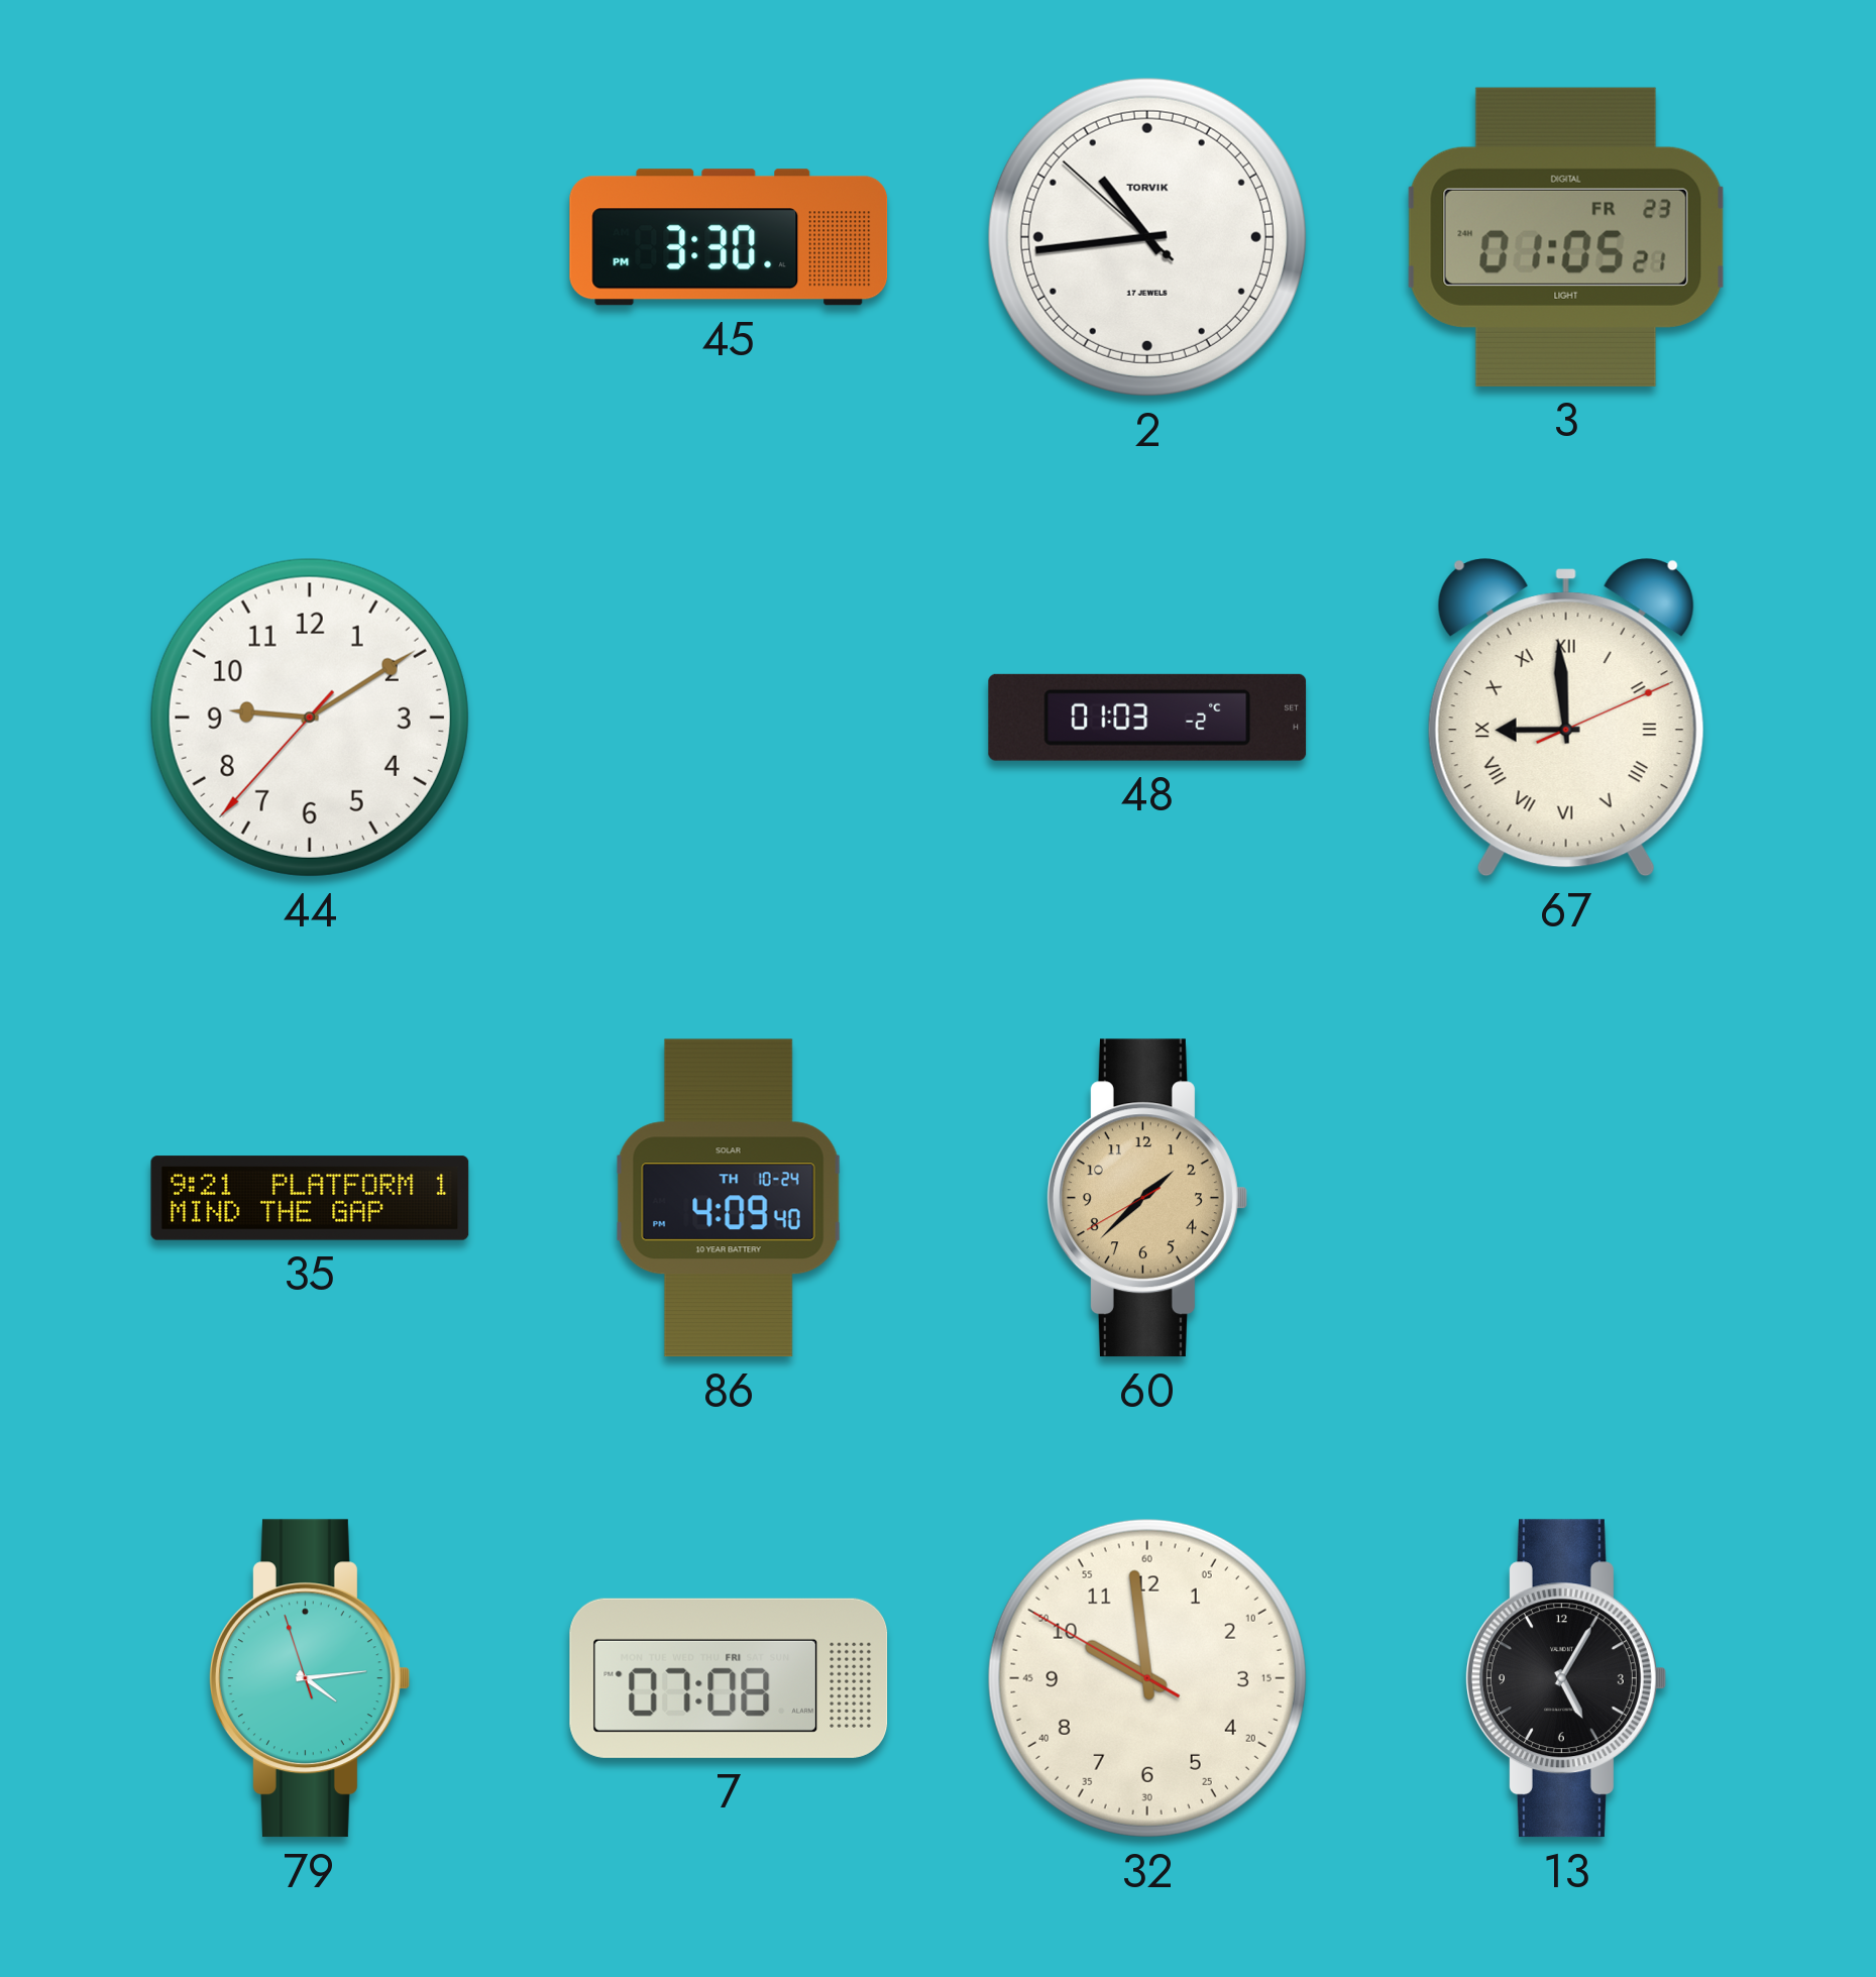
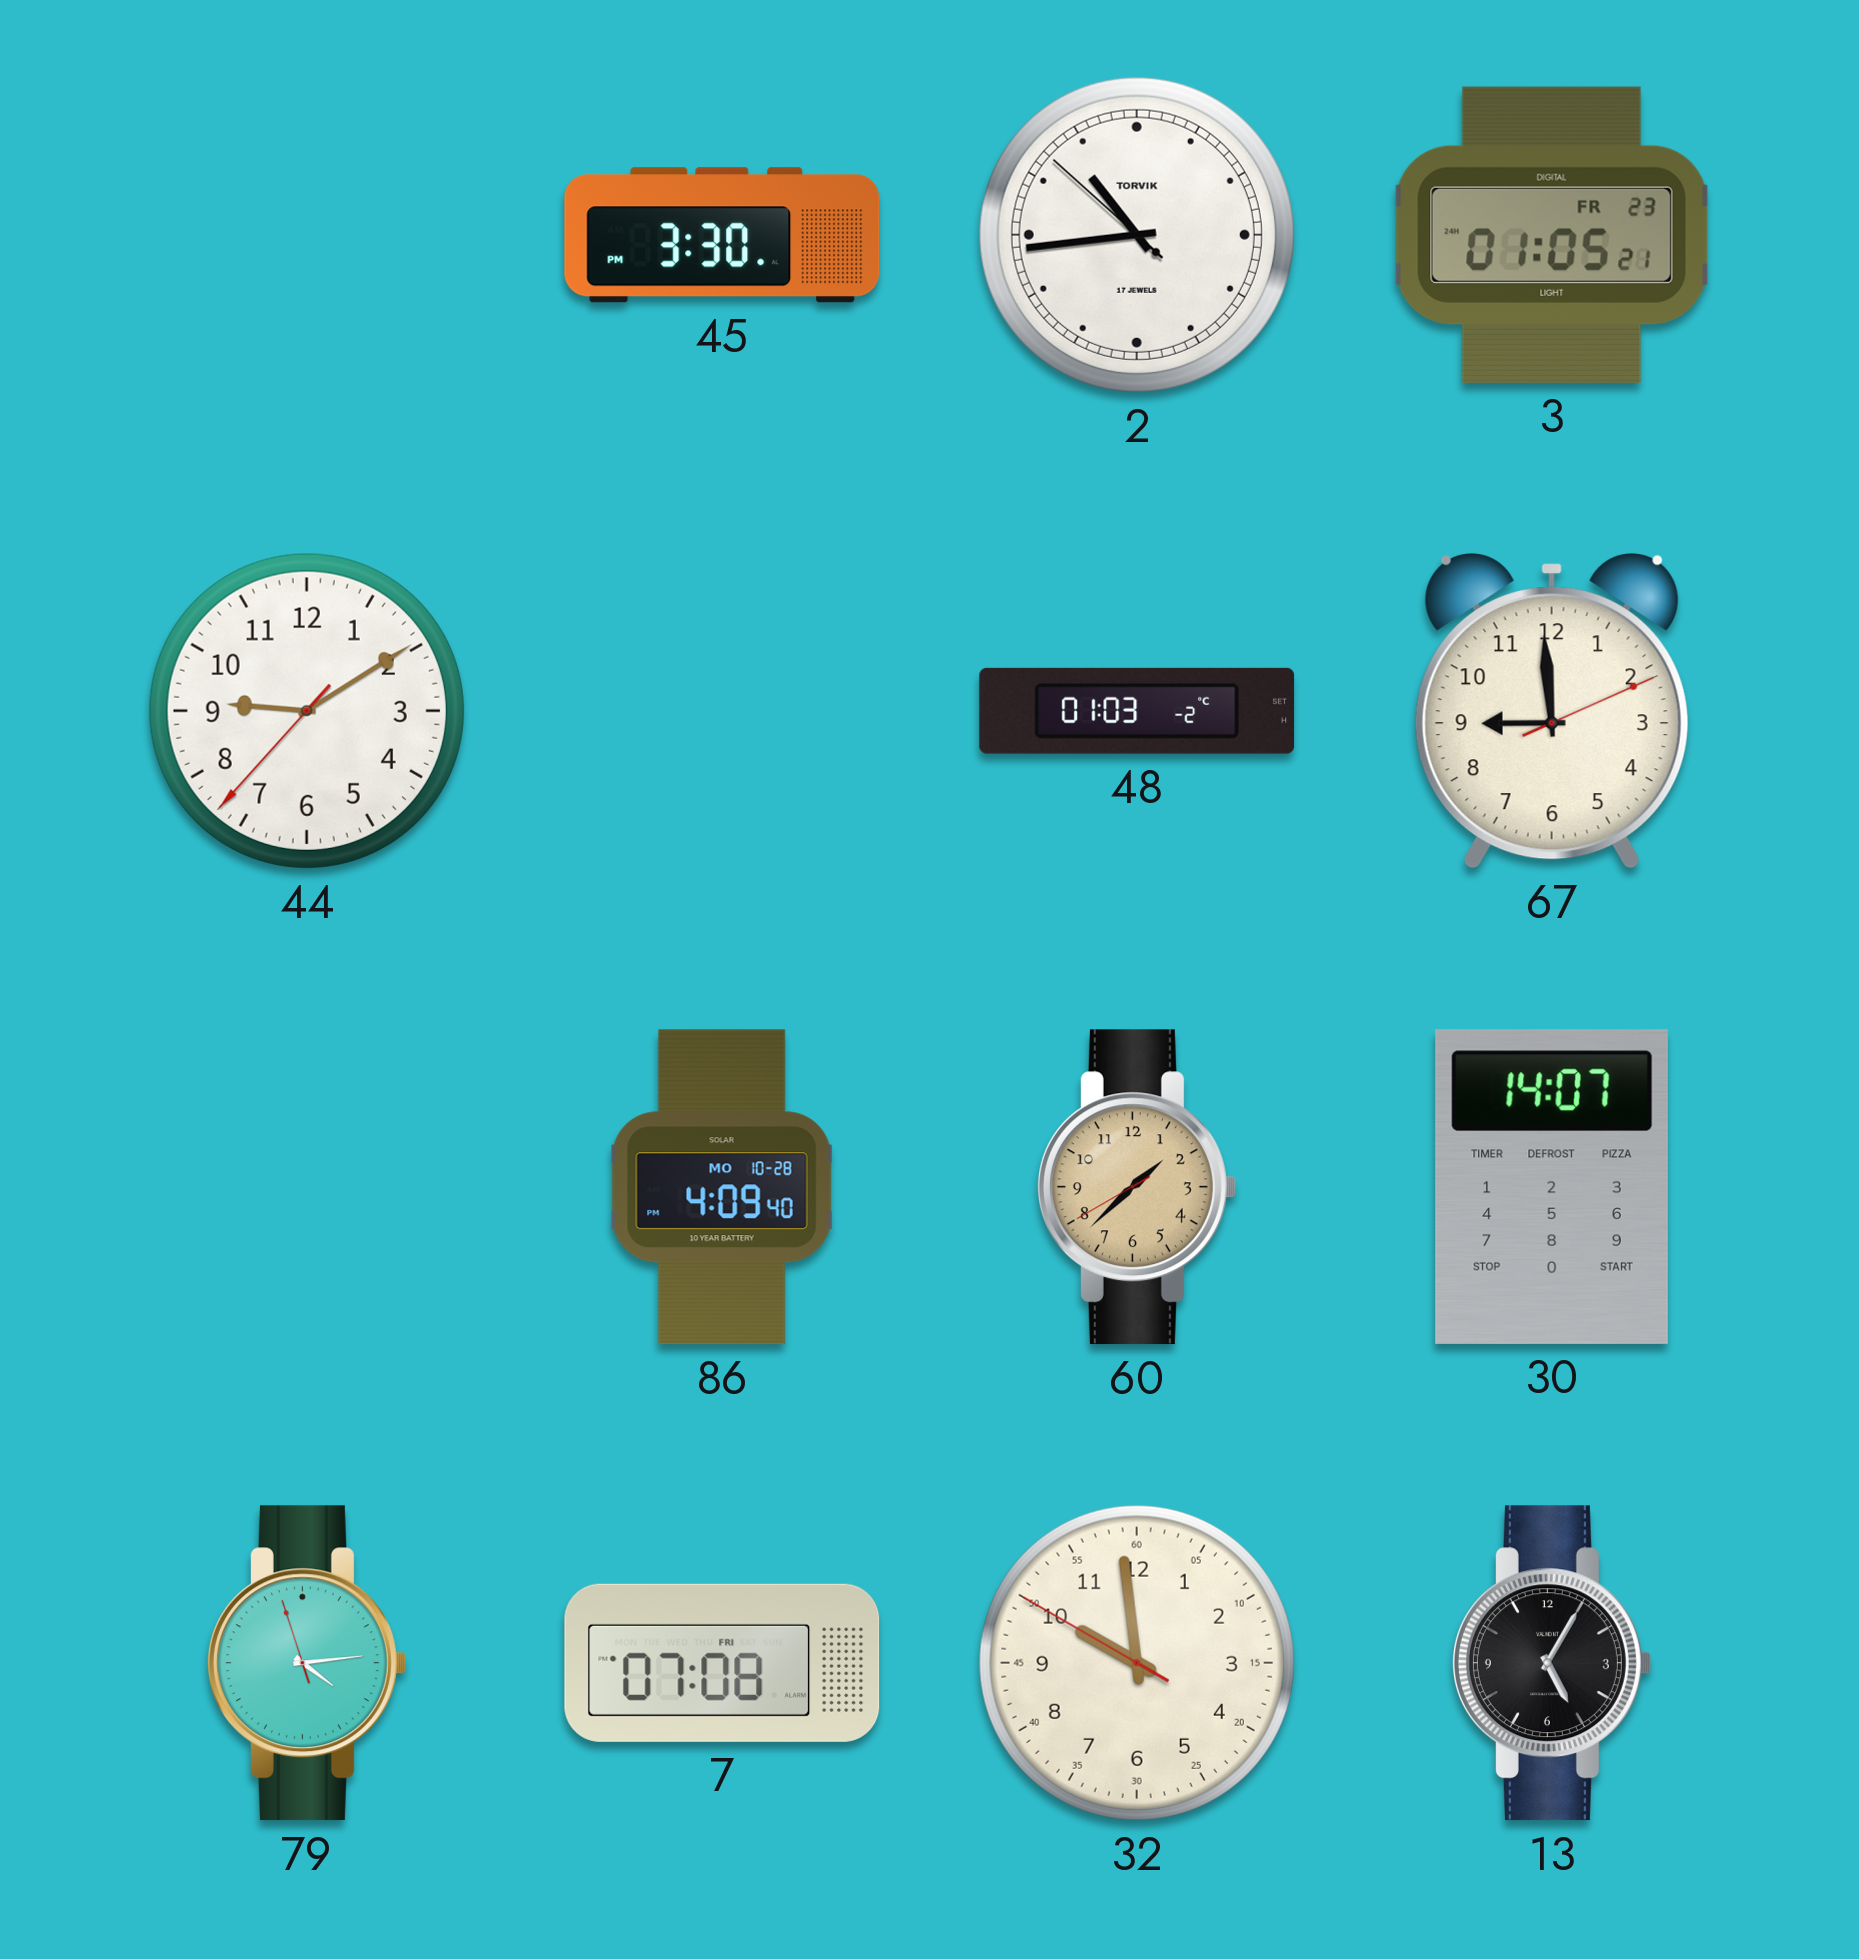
67 numerals: Roman -> Arabic (1552, 711)
35: 9:21 -> none (310, 1198)
86 date: TH 10-24 -> MO 10-28 (722, 1187)
30: none -> 14:07 (1552, 1187)
